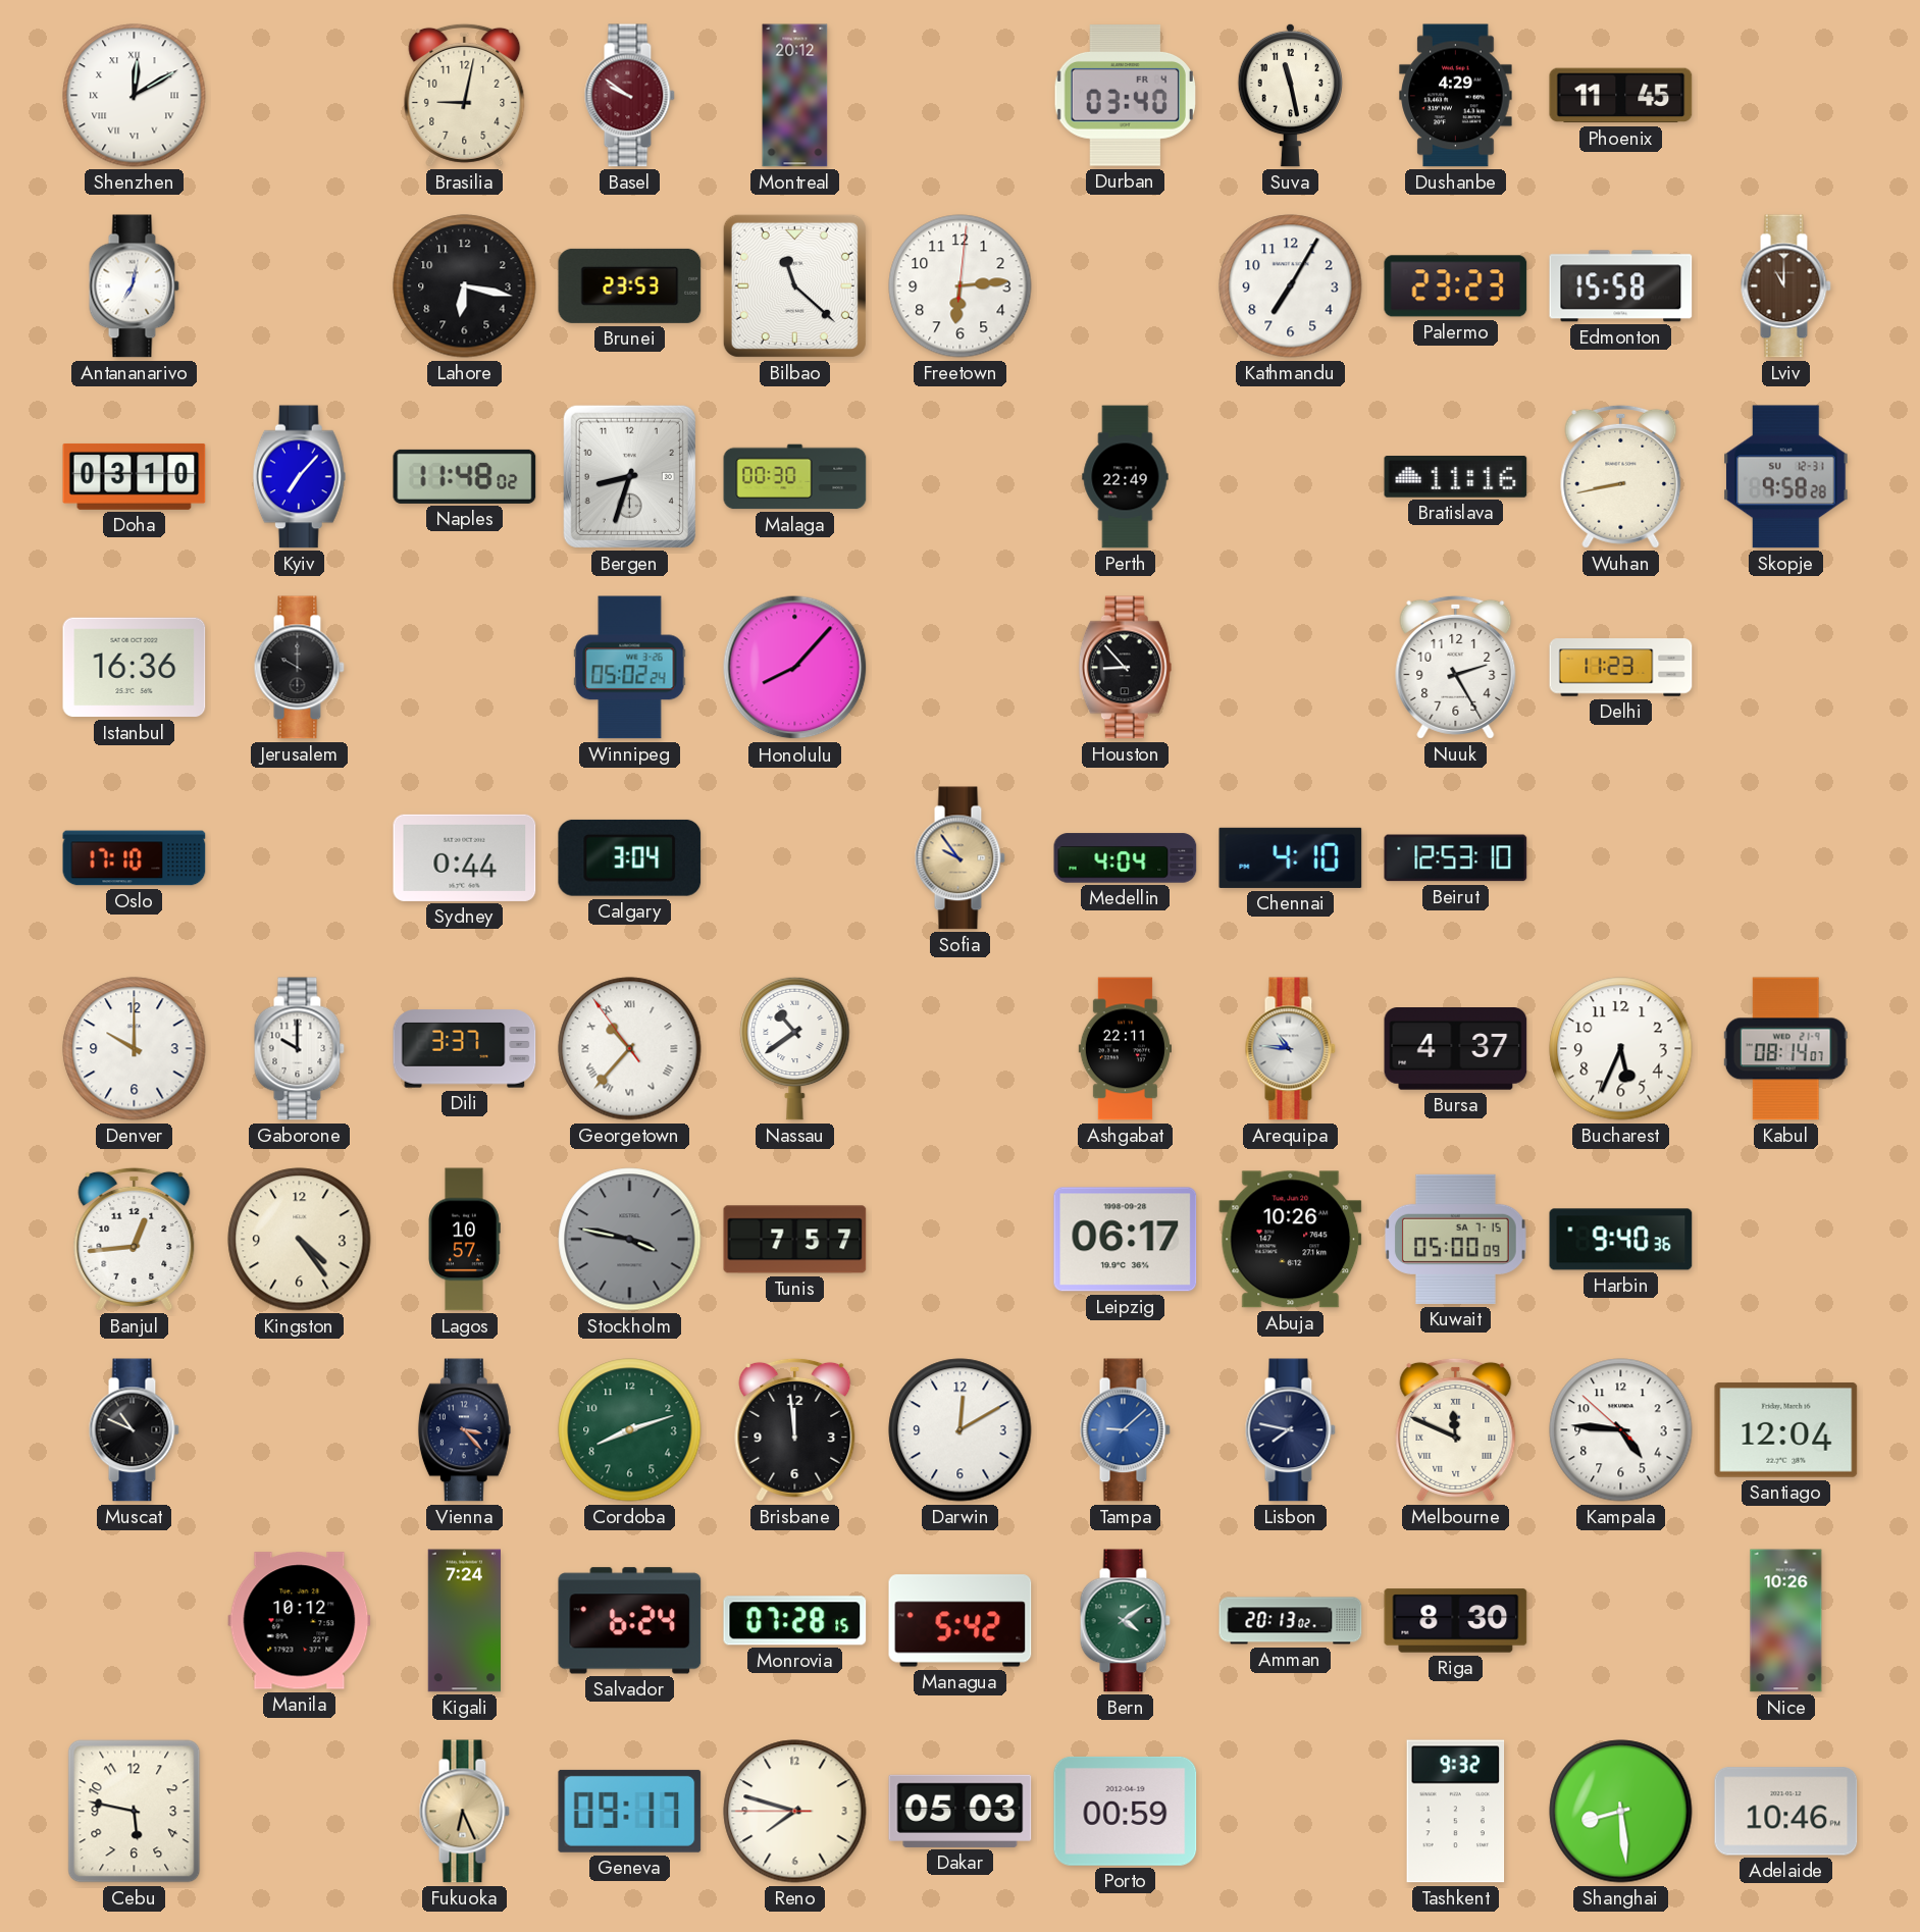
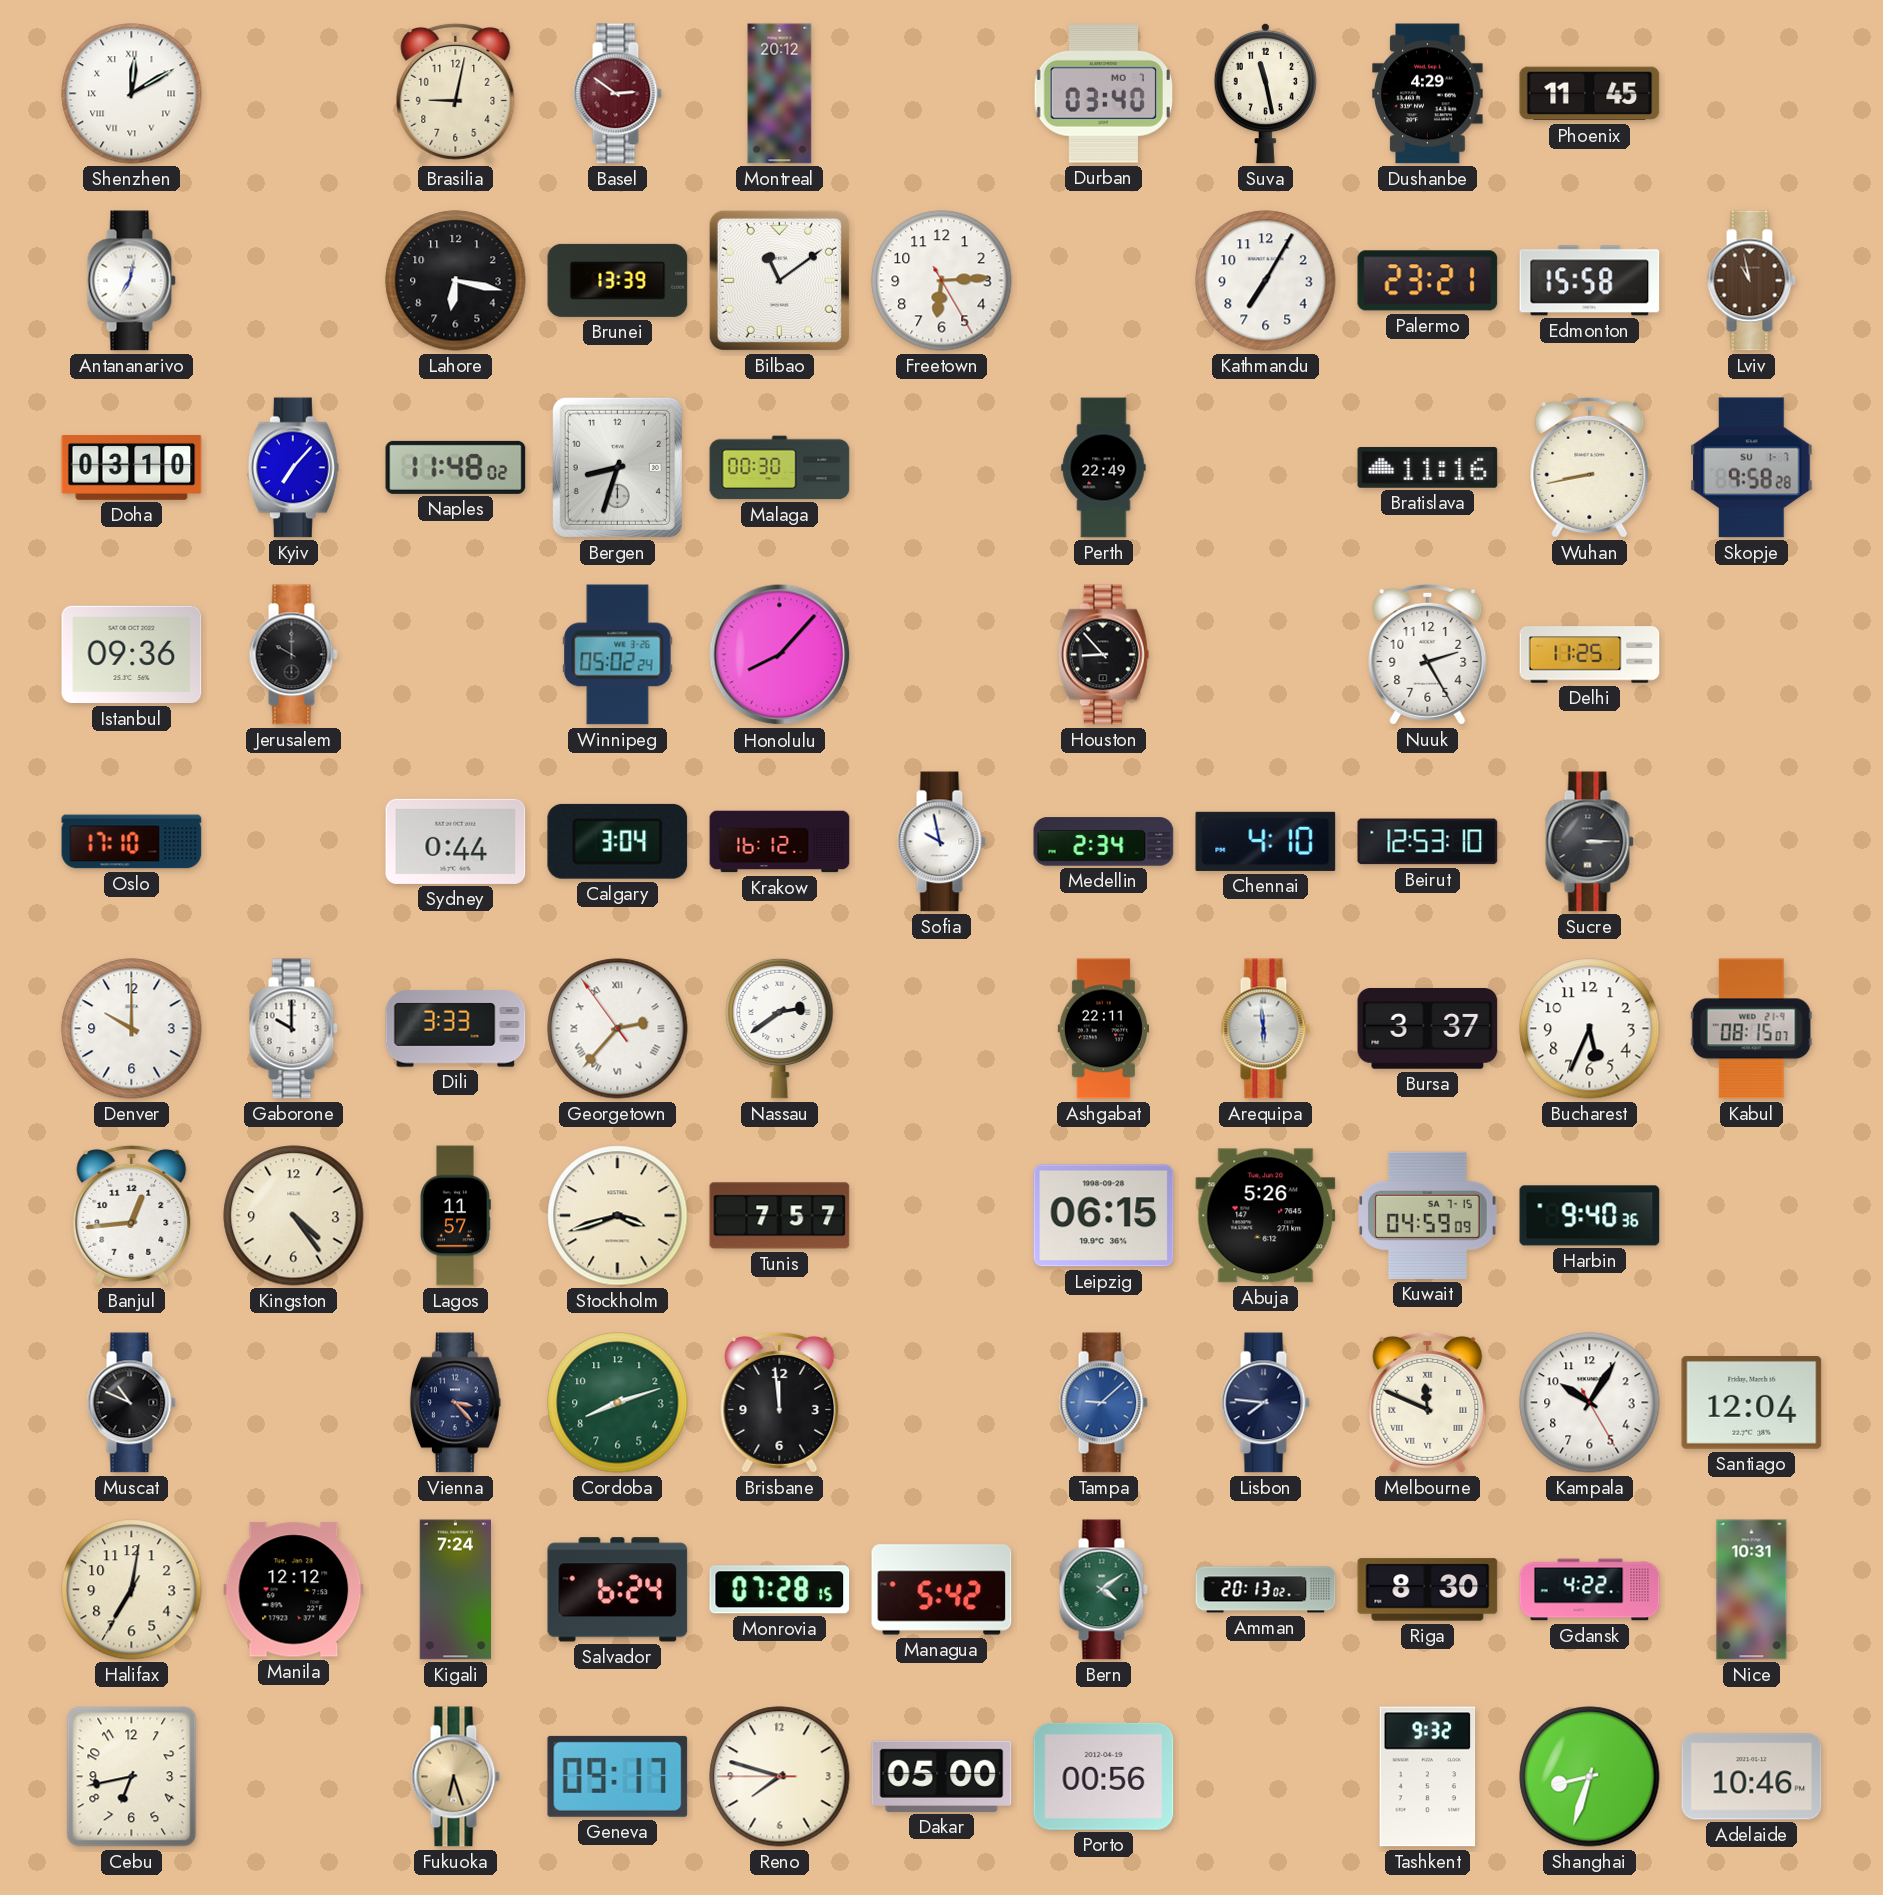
Basel: 9:51 -> 2:51 (617, 94)
Durban date: FR 4 -> MO 7 (1103, 94)
Brunei: 23:53 -> 13:39 (618, 280)
Bilbao: 11:22 -> 11:09 (779, 280)
Freetown: 6:14:01 -> 6:14:25 (942, 281)
Palermo: 23:23 -> 23:21 (1428, 281)
Lviv: 11:00 -> 10:58 (1751, 281)
Skopje date: SU 12-31 -> SU 1-7 (1752, 468)
Istanbul: 16:36 -> 09:36 (132, 655)
Delhi: 11:23 -> 11:25 (1590, 655)
Krakow: none -> 16:12 (780, 842)
Sofia: 9:54 -> 9:58 (941, 842)
Sofia dial: champagne -> white (941, 842)
Medellin: 4:04 -> 2:34 (1104, 842)
Sucre: none -> 3:15 (1589, 842)
Dili: 3:37 -> 3:33 (456, 1029)
Georgetown: 10:36 -> 2:36 (618, 1029)
Nassau: 10:39 -> 2:39 (780, 1028)
Arequipa: 10:46 -> 5:59 (1265, 1029)
Bursa: 4:37 -> 3:37 (1428, 1029)
Kabul: 08:14 -> 08:15 (1751, 1029)
Lagos: 10:57 -> 11:57 (456, 1216)
Stockholm: 3:47 -> 3:42 (618, 1216)
Stockholm dial: grey -> cream (618, 1216)
Leipzig: 06:17 -> 06:15 (1104, 1216)
Abuja: 10:26 -> 5:26 (1266, 1216)
Kuwait: 05:00 -> 04:59 (1428, 1215)
Darwin: 12:10 -> none (961, 1430)
Lisbon: 7:47 -> 7:46 (1265, 1403)
Kampala: 4:45 -> 10:05 (1590, 1403)
Halifax: none -> 7:01 (132, 1590)
Manila: 10:12 -> 12:12 (294, 1590)
Gdansk: none -> 4:22 (1590, 1590)
Nice: 10:26 -> 10:31 (1752, 1590)
Cebu: 5:47 -> 6:43 (132, 1777)
Fukuoka: 6:26 -> 6:27 (455, 1777)
Dakar: 05:03 -> 05:00 (942, 1776)
Porto: 00:59 -> 00:56 (1104, 1776)
Shanghai: 8:29 -> 8:33 (1590, 1777)
